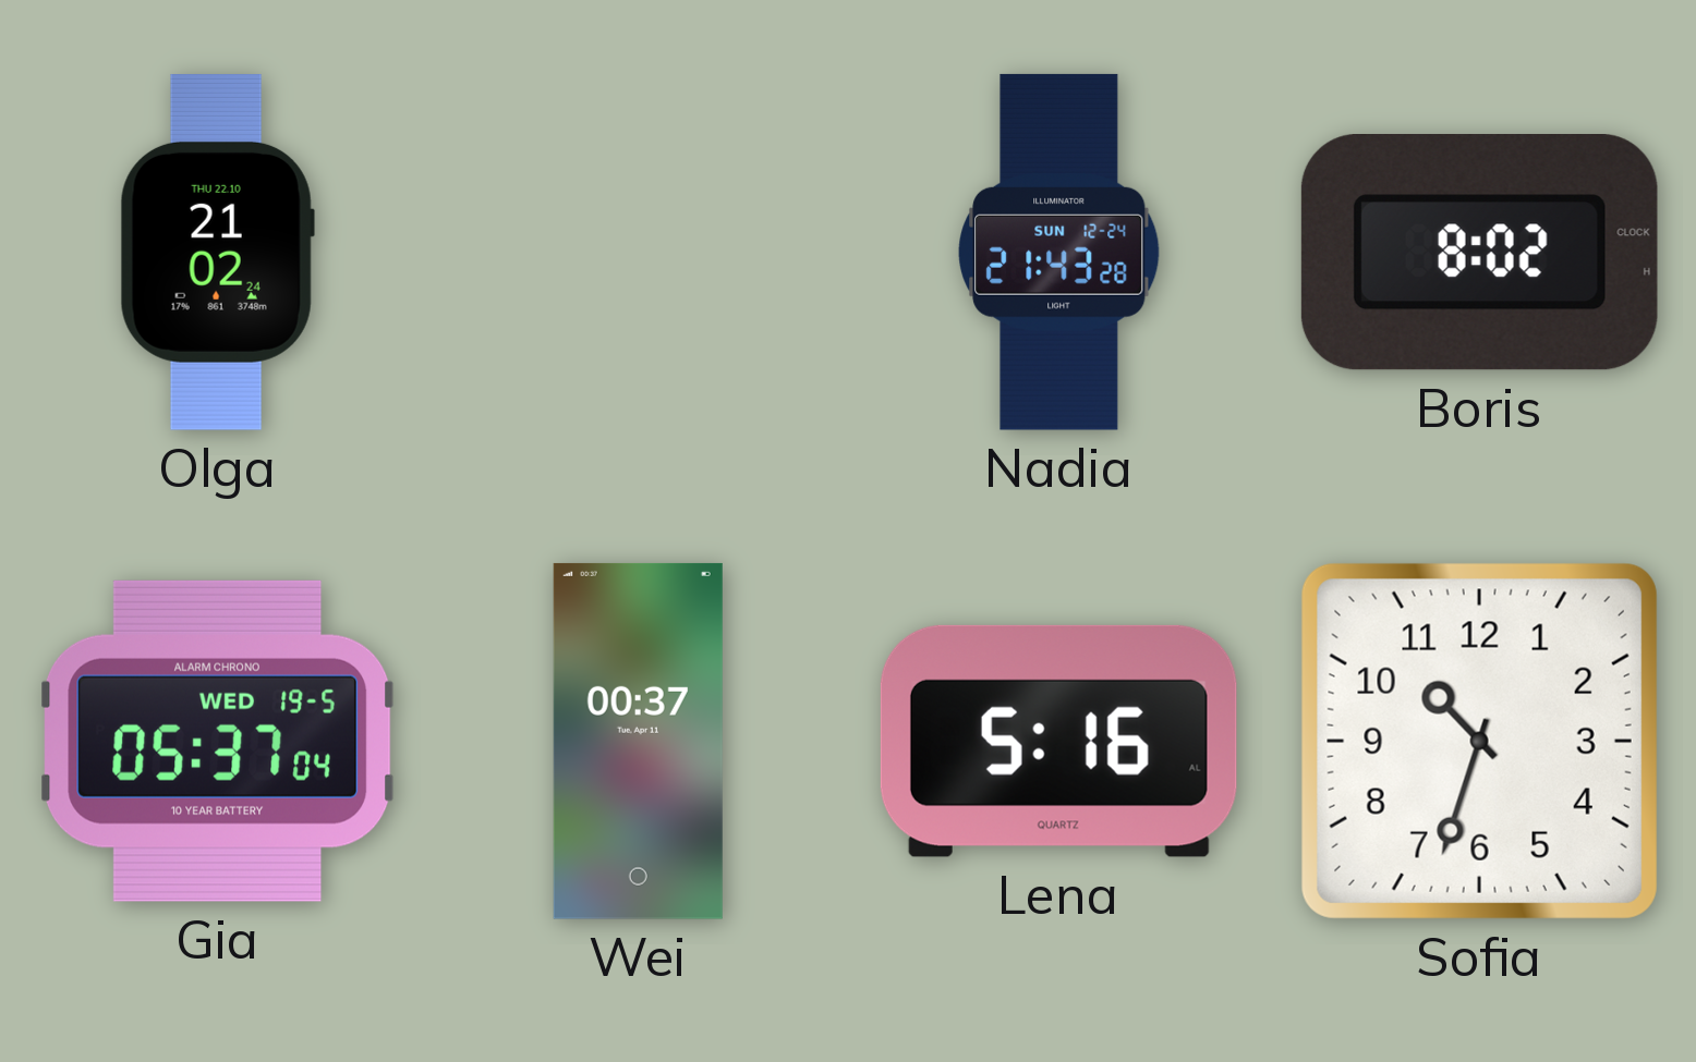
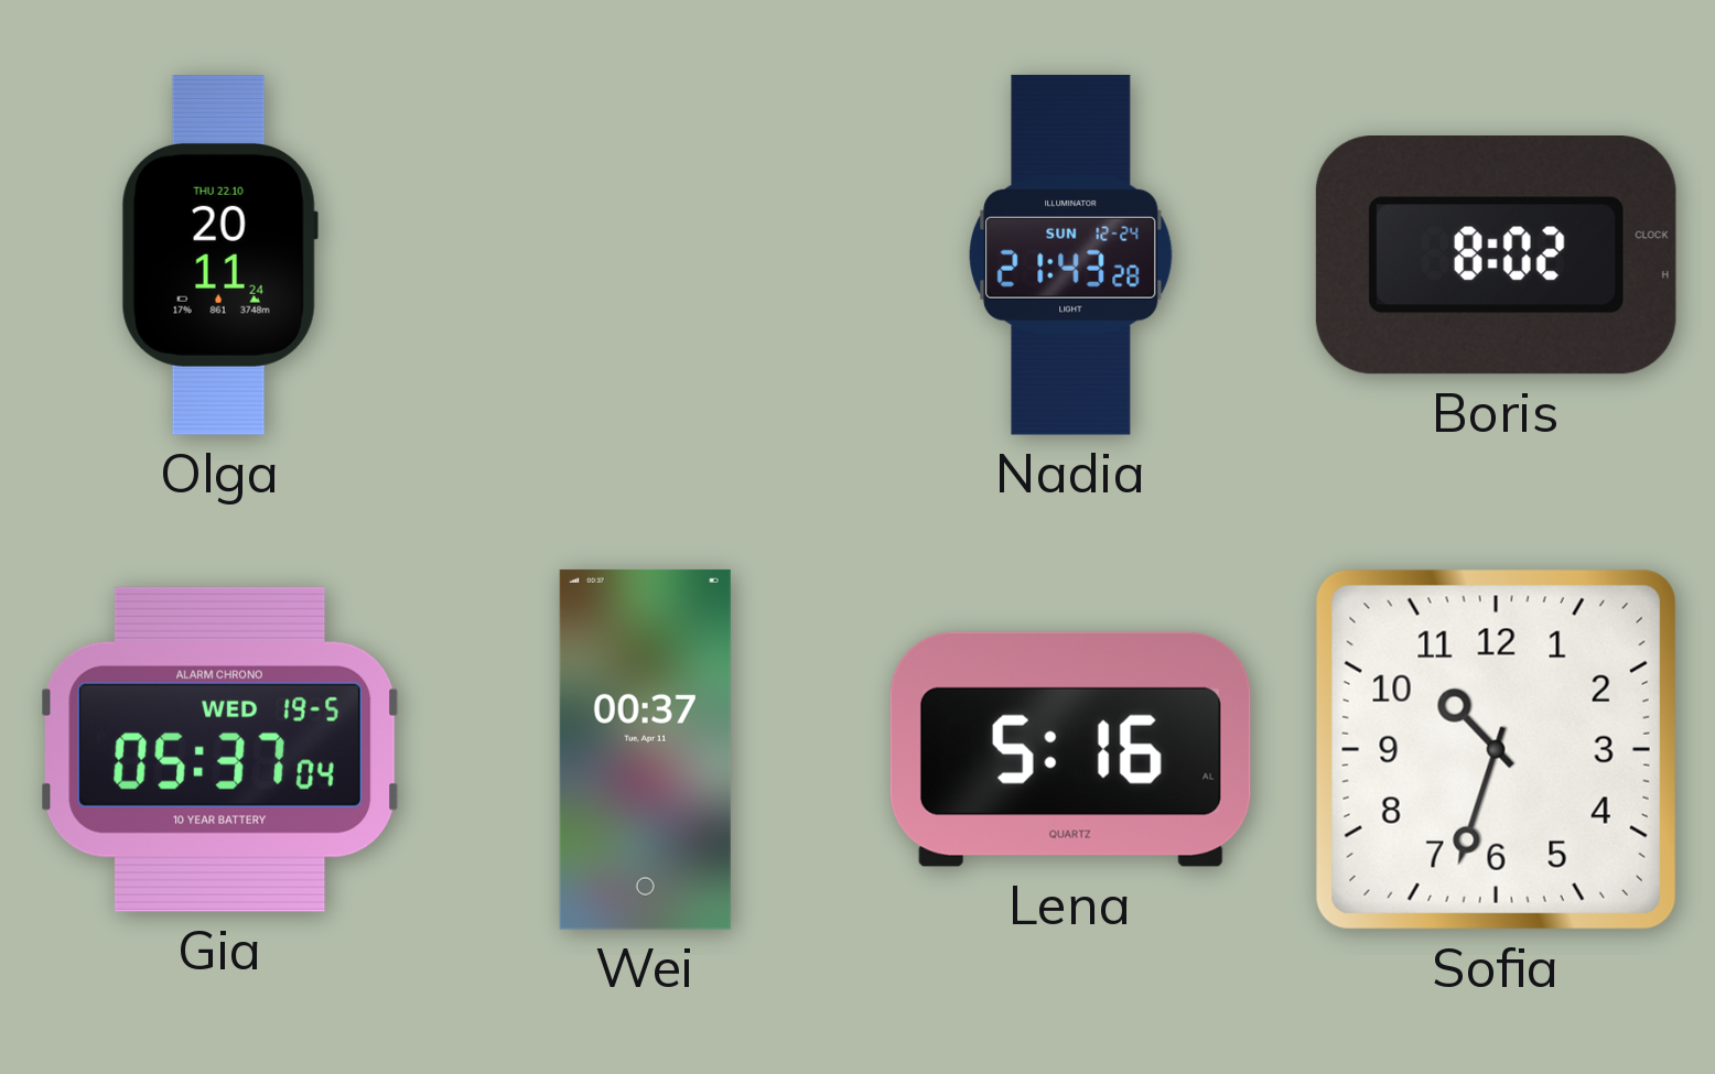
Olga: 21:02 -> 20:11 (219, 254)
